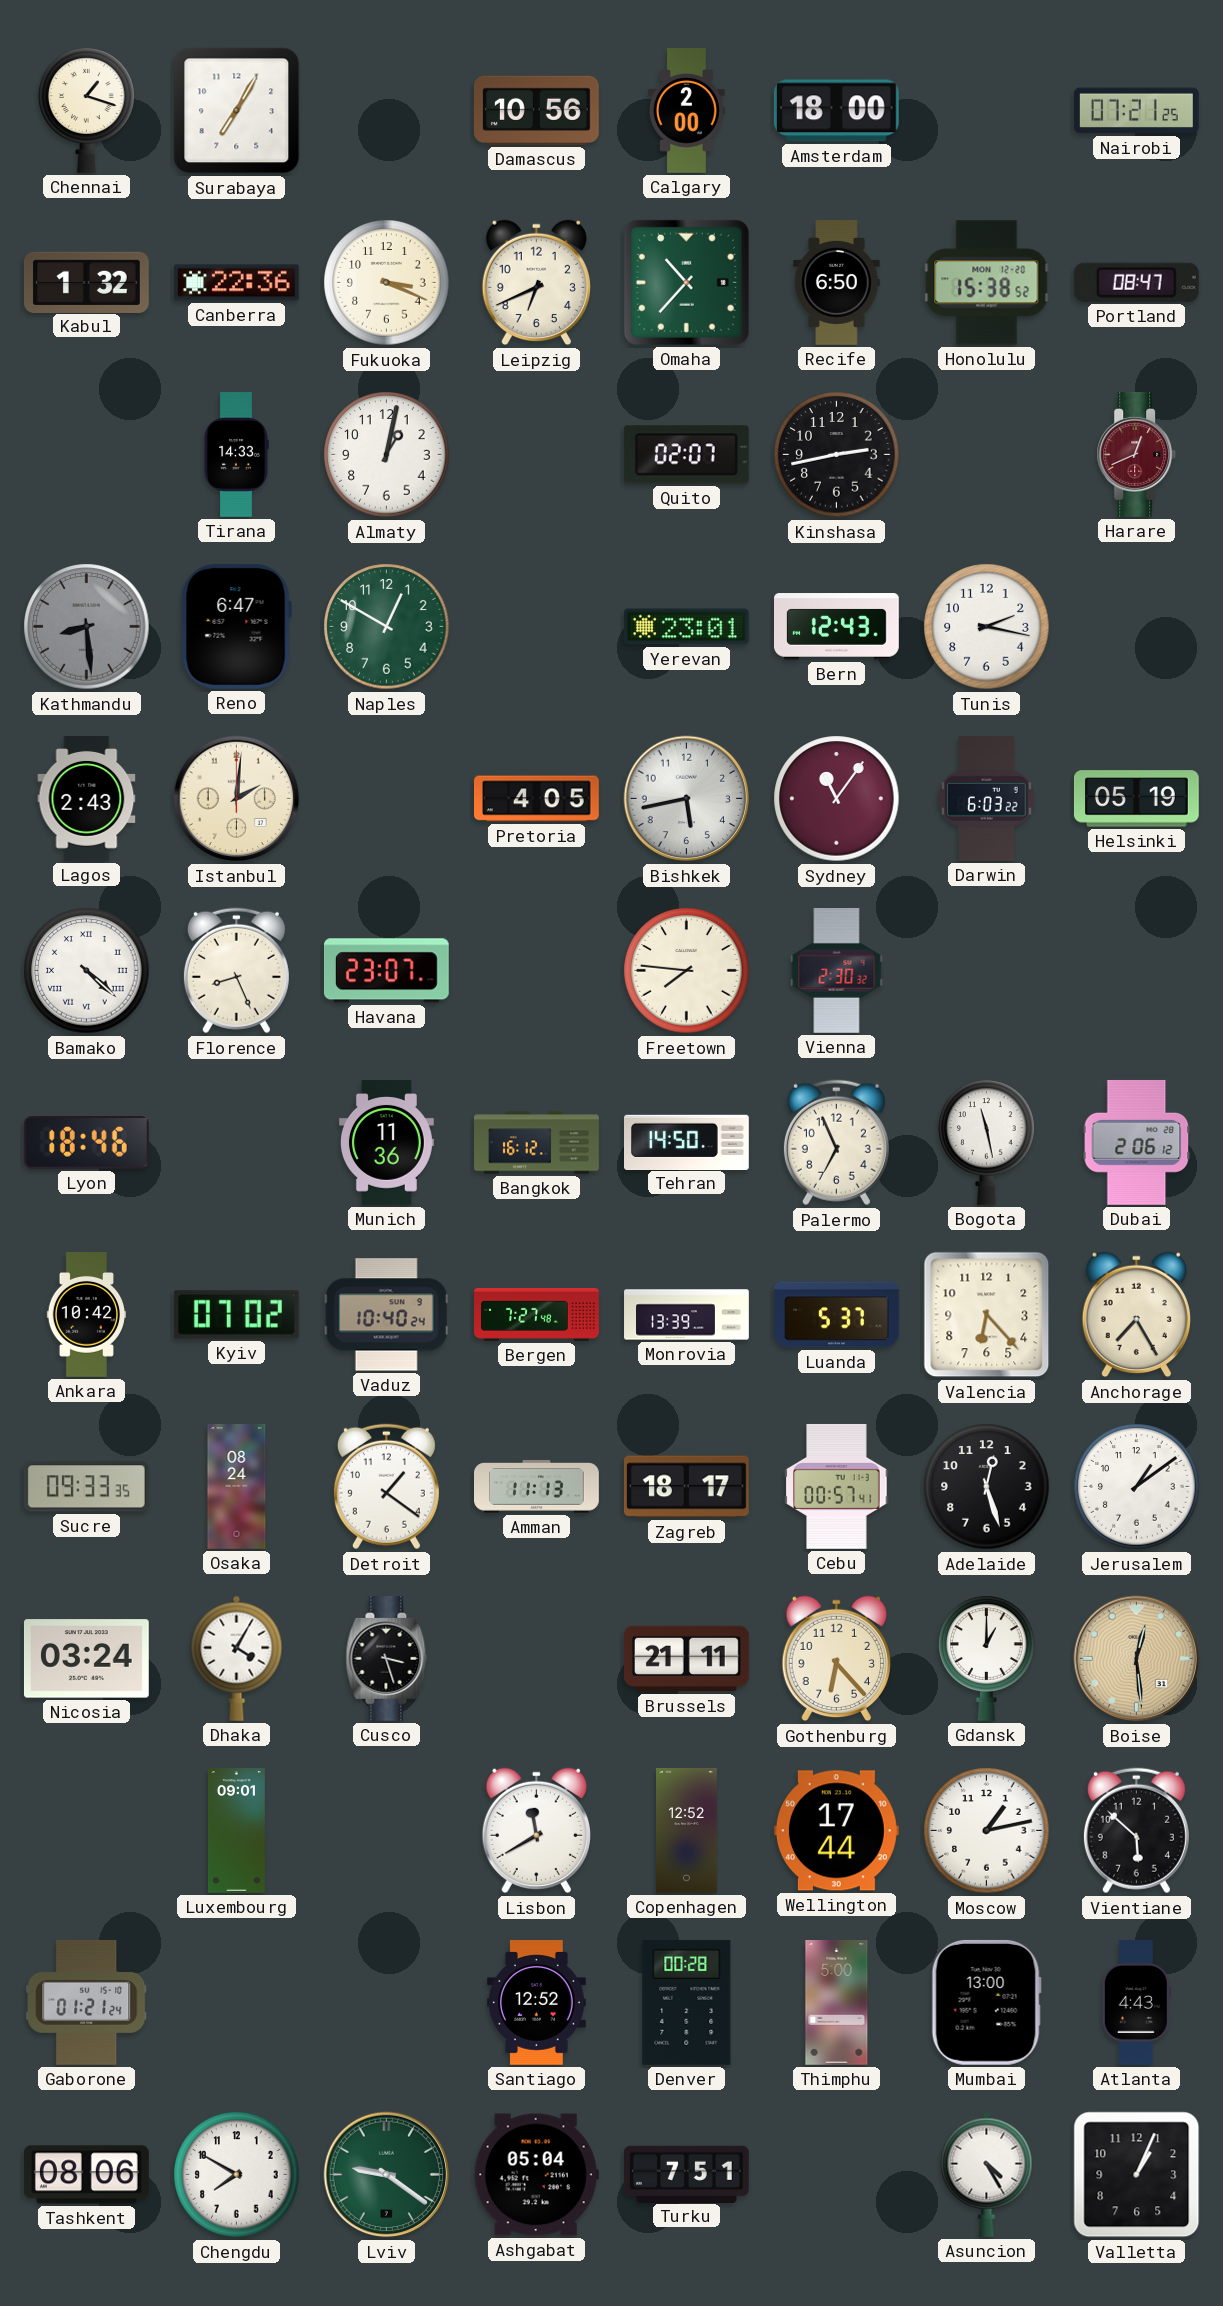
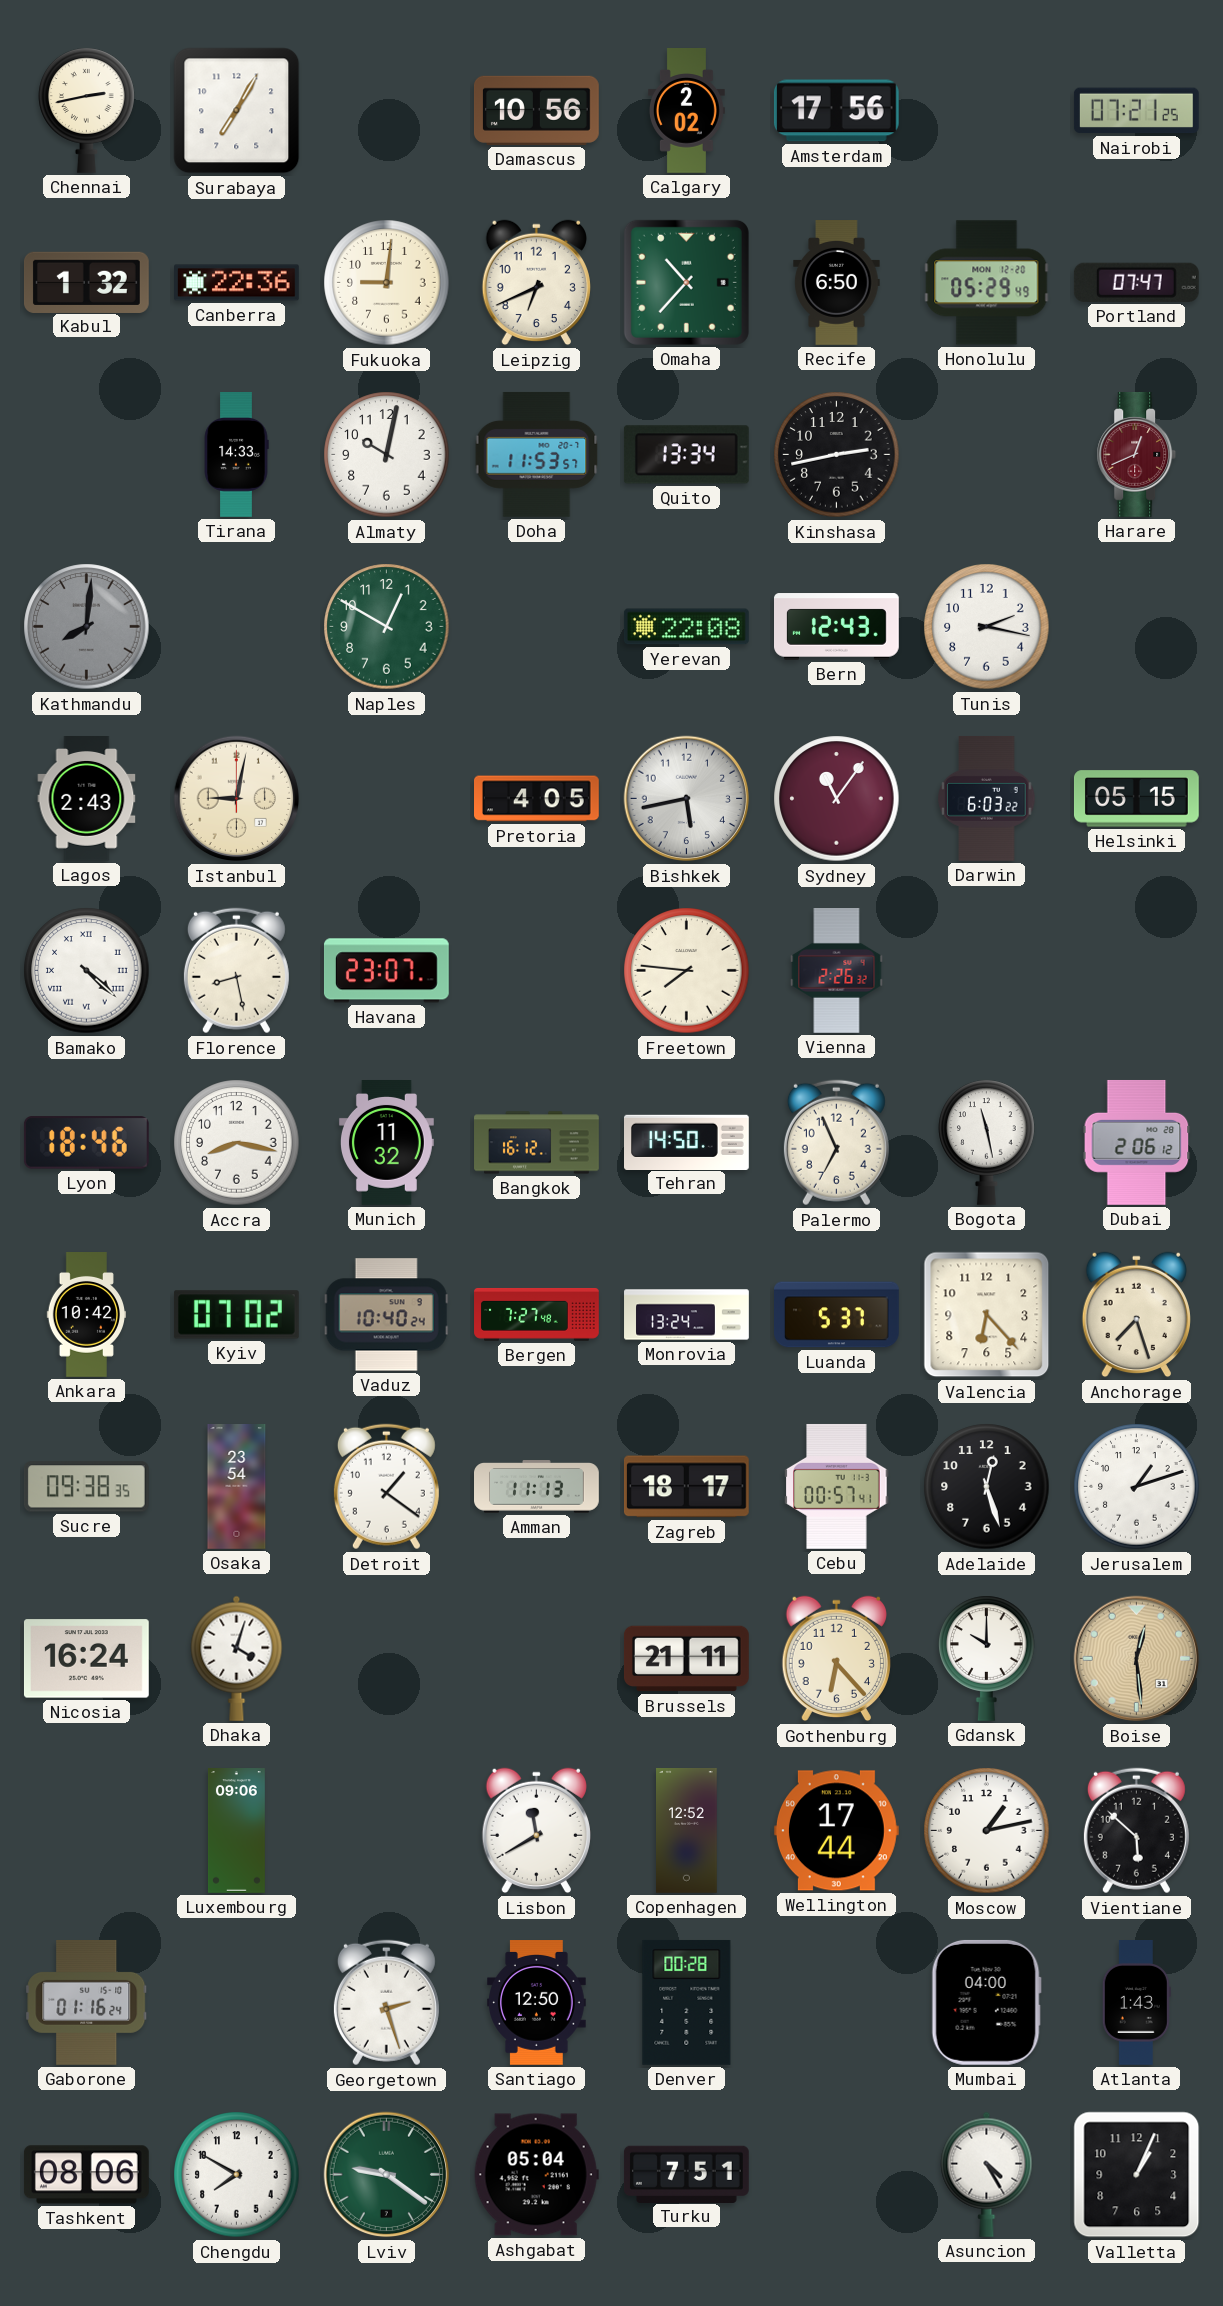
Chennai: 1:18 -> 2:43 (87, 110)
Calgary: 2:00 -> 2:02 (686, 111)
Amsterdam: 18:00 -> 17:56 (836, 111)
Fukuoka: 3:19 -> 9:01 (387, 283)
Honolulu: 15:38 -> 05:29 (987, 283)
Portland: 08:47 -> 07:47 (1136, 282)
Almaty: 1:02 -> 10:02 (387, 455)
Doha: none -> 11:53 (537, 454)
Quito: 02:07 -> 13:34 (686, 455)
Kathmandu: 8:29 -> 8:01 (87, 627)
Reno: 6:47 -> none (236, 626)
Yerevan: 23:01 -> 22:08 (686, 627)
Istanbul: 2:01 -> 9:02 (237, 799)
Helsinki: 05:19 -> 05:15 (1136, 799)
Florence: 8:26 -> 8:28 (236, 971)
Vienna: 2:30 -> 2:26 (837, 971)
Accra: none -> 8:17 (237, 1143)
Munich: 11:36 -> 11:32 (386, 1143)
Monrovia: 13:39 -> 13:24 (687, 1315)
Anchorage: 7:25 -> 7:27 (1136, 1315)
Sucre: 09:33 -> 09:38 (86, 1487)
Osaka: 08:24 -> 23:54 (237, 1487)
Jerusalem: 1:09 -> 1:12 (1137, 1487)
Nicosia: 03:24 -> 16:24 (86, 1659)
Dhaka: 4:05 -> 4:03 (237, 1658)
Cusco: 3:27 -> none (387, 1659)
Gdansk: 1:00 -> 10:00 (987, 1658)
Luxembourg: 09:01 -> 09:06 (236, 1831)
Gaborone: 01:21 -> 01:16 (87, 2002)
Georgetown: none -> 2:27 (386, 2003)
Santiago: 12:52 -> 12:50 (537, 2003)
Thimphu: 5:00 -> none (837, 2003)
Mumbai: 13:00 -> 04:00 (986, 2002)
Atlanta: 4:43 -> 1:43 (1136, 2003)
